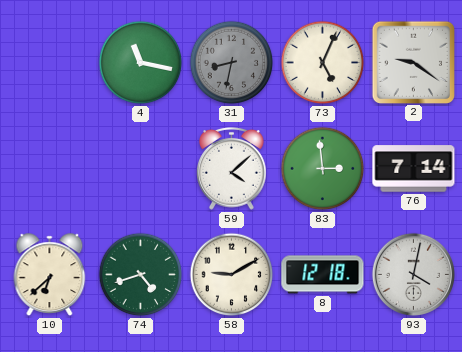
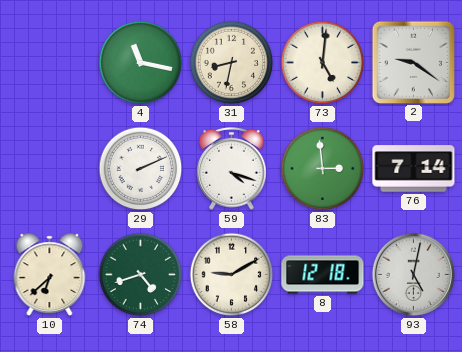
31 dial: grey -> cream (232, 63)
73: 5:04 -> 5:01 (323, 63)
29: none -> 2:11 (141, 169)
59: 4:08 -> 4:18 (232, 168)
93: 4:02 -> 5:02 (413, 274)
